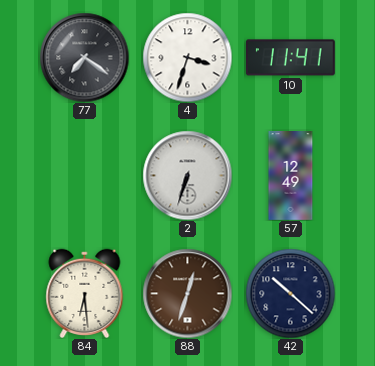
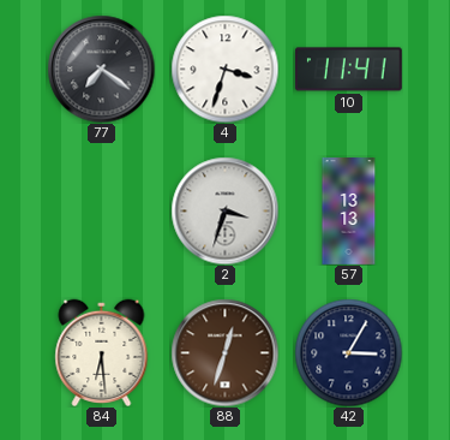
2: 6:33 -> 3:33 (224, 210)
57: 12:49 -> 13:13 (349, 212)
42: 10:22 -> 3:05 (348, 352)
